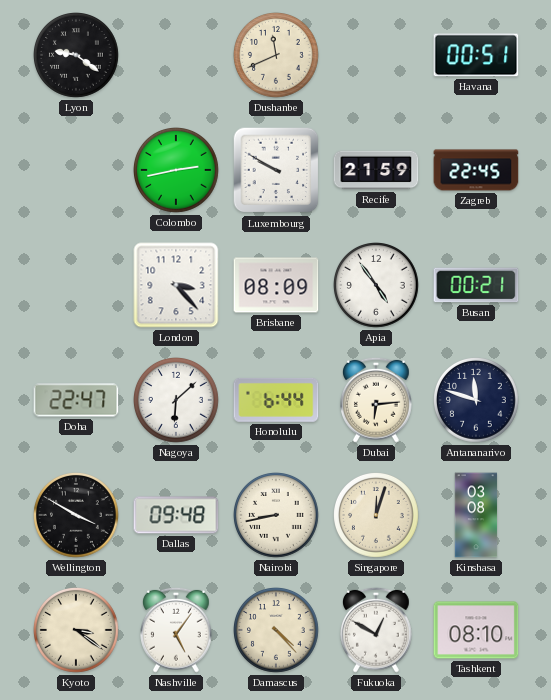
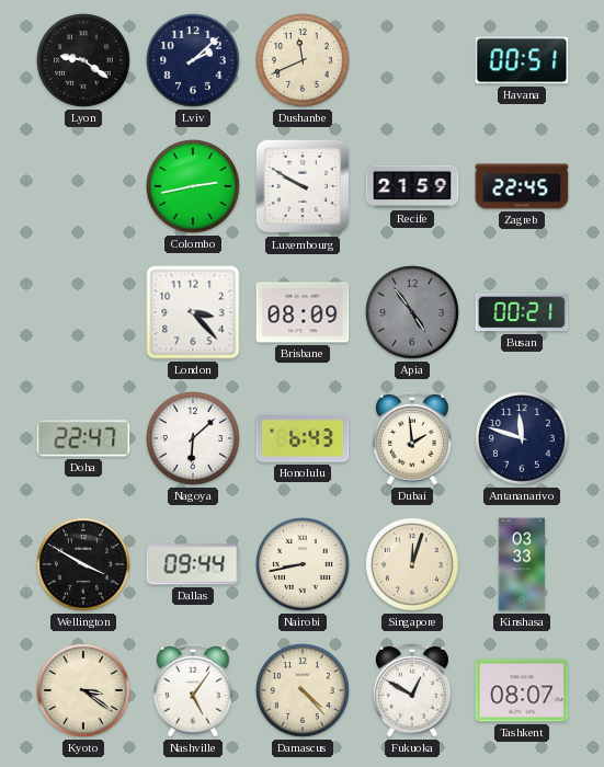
Lviv: none -> 2:08 (194, 61)
Apia dial: white -> grey (413, 313)
Honolulu: 6:44 -> 6:43 (303, 438)
Dubai: 6:14 -> 1:59 (413, 438)
Dallas: 09:48 -> 09:44 (193, 564)
Kinshasa: 03:08 -> 03:33 (522, 564)
Tashkent: 08:10 -> 08:07 (522, 690)
